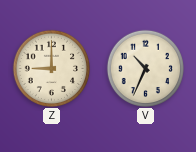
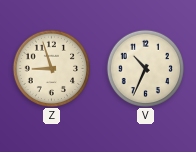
Z: 9:00 -> 8:57 (51, 68)
